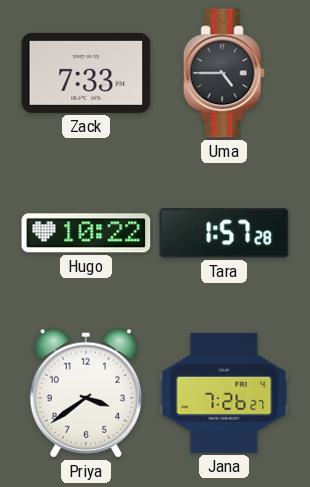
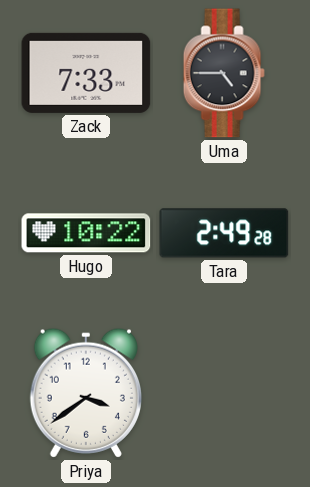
Tara: 1:57 -> 2:49 (224, 233)
Jana: 7:26 -> none (224, 393)
